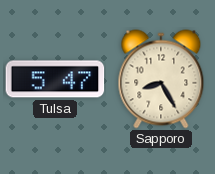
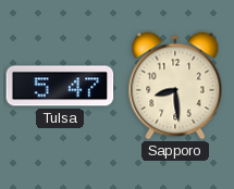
Sapporo: 8:25 -> 8:29 (175, 86)
